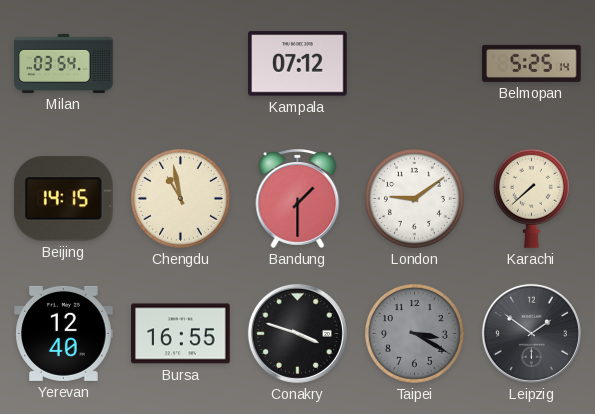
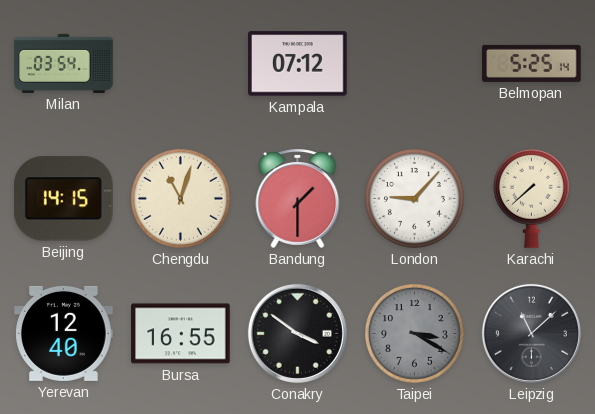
Chengdu: 10:58 -> 11:03 (180, 198)
London: 9:09 -> 9:07 (414, 198)
Conakry: 3:48 -> 3:51 (297, 333)
Leipzig: 1:51 -> 11:08 (531, 333)
